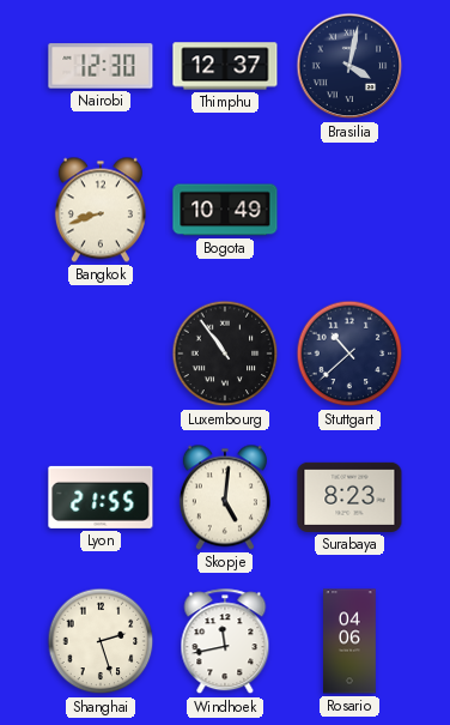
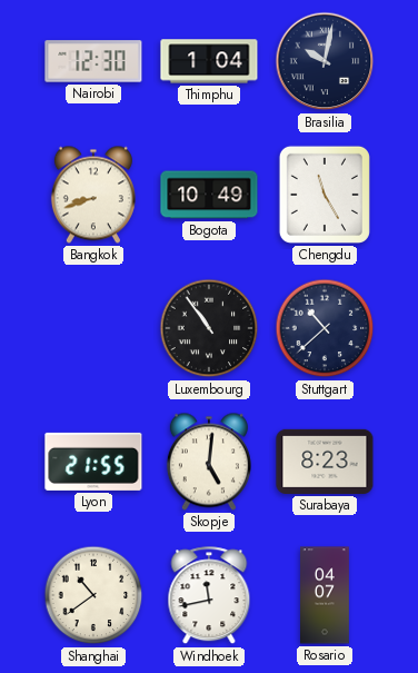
Thimphu: 12:37 -> 1:04 (209, 61)
Brasilia: 4:02 -> 10:02 (325, 61)
Chengdu: none -> 11:25 (325, 195)
Shanghai: 2:27 -> 10:39 (93, 595)
Rosario: 04:06 -> 04:07 (326, 595)
